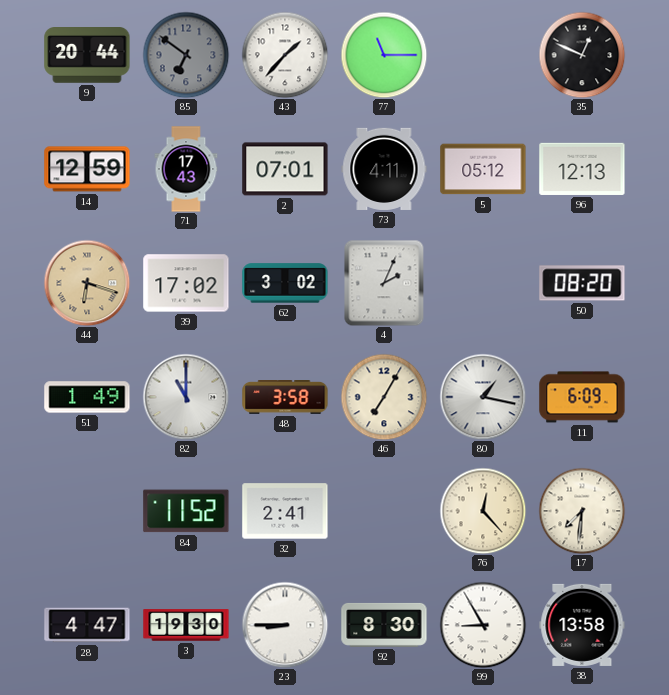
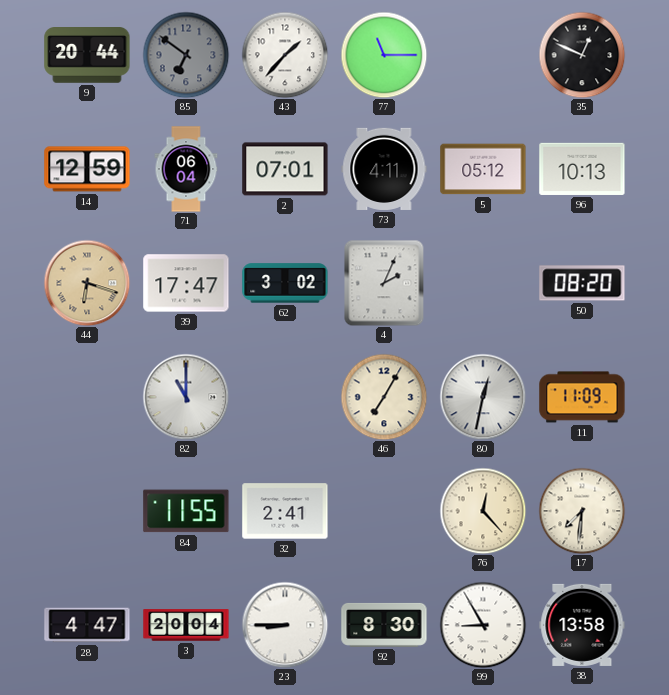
71: 17:43 -> 06:04 (186, 169)
96: 12:13 -> 10:13 (582, 169)
39: 17:02 -> 17:47 (186, 283)
51: 1:49 -> none (87, 397)
48: 3:58 -> none (285, 398)
80: 1:17 -> 12:32 (483, 397)
11: 6:09 -> 11:09 (582, 397)
84: 11:52 -> 11:55 (186, 511)
3: 19:30 -> 20:04 (186, 625)
